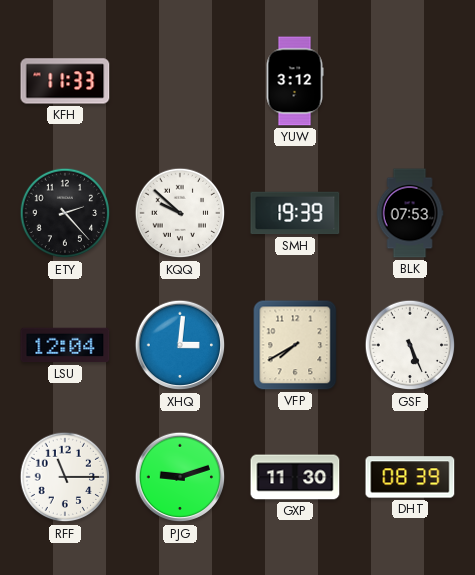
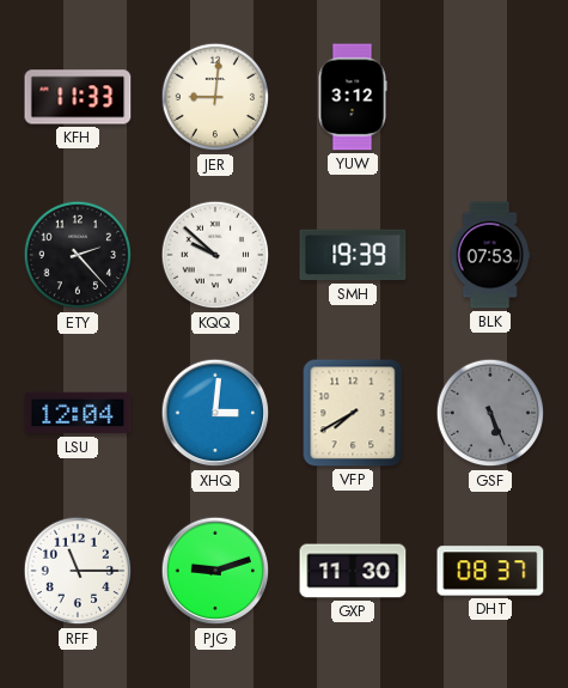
JER: none -> 9:01 (215, 97)
GSF dial: white -> grey (490, 413)
DHT: 08:39 -> 08:37 (490, 571)
